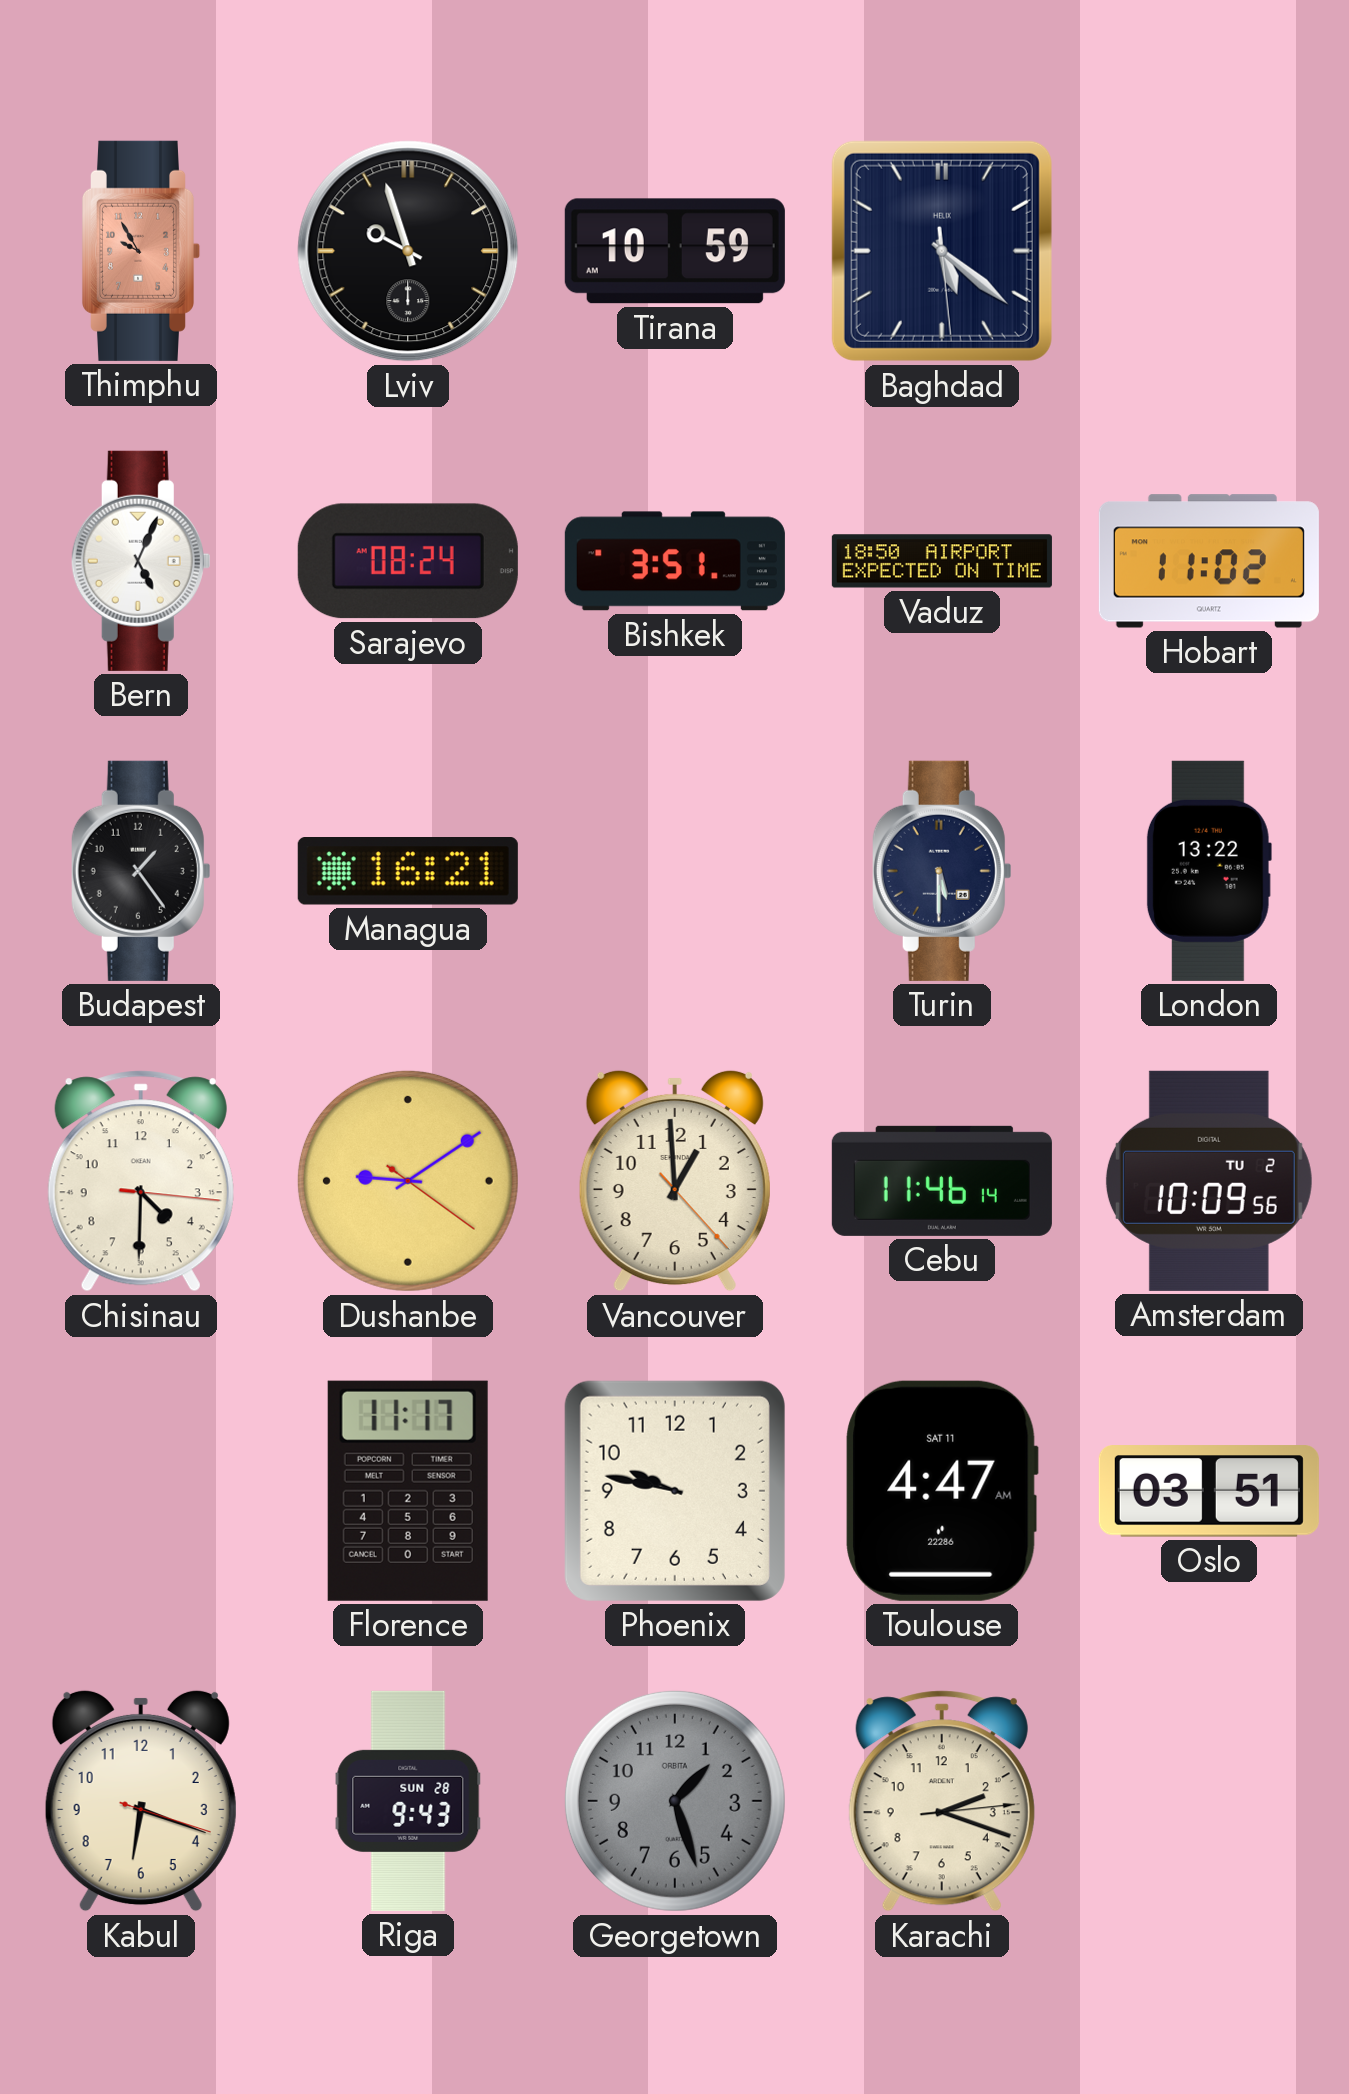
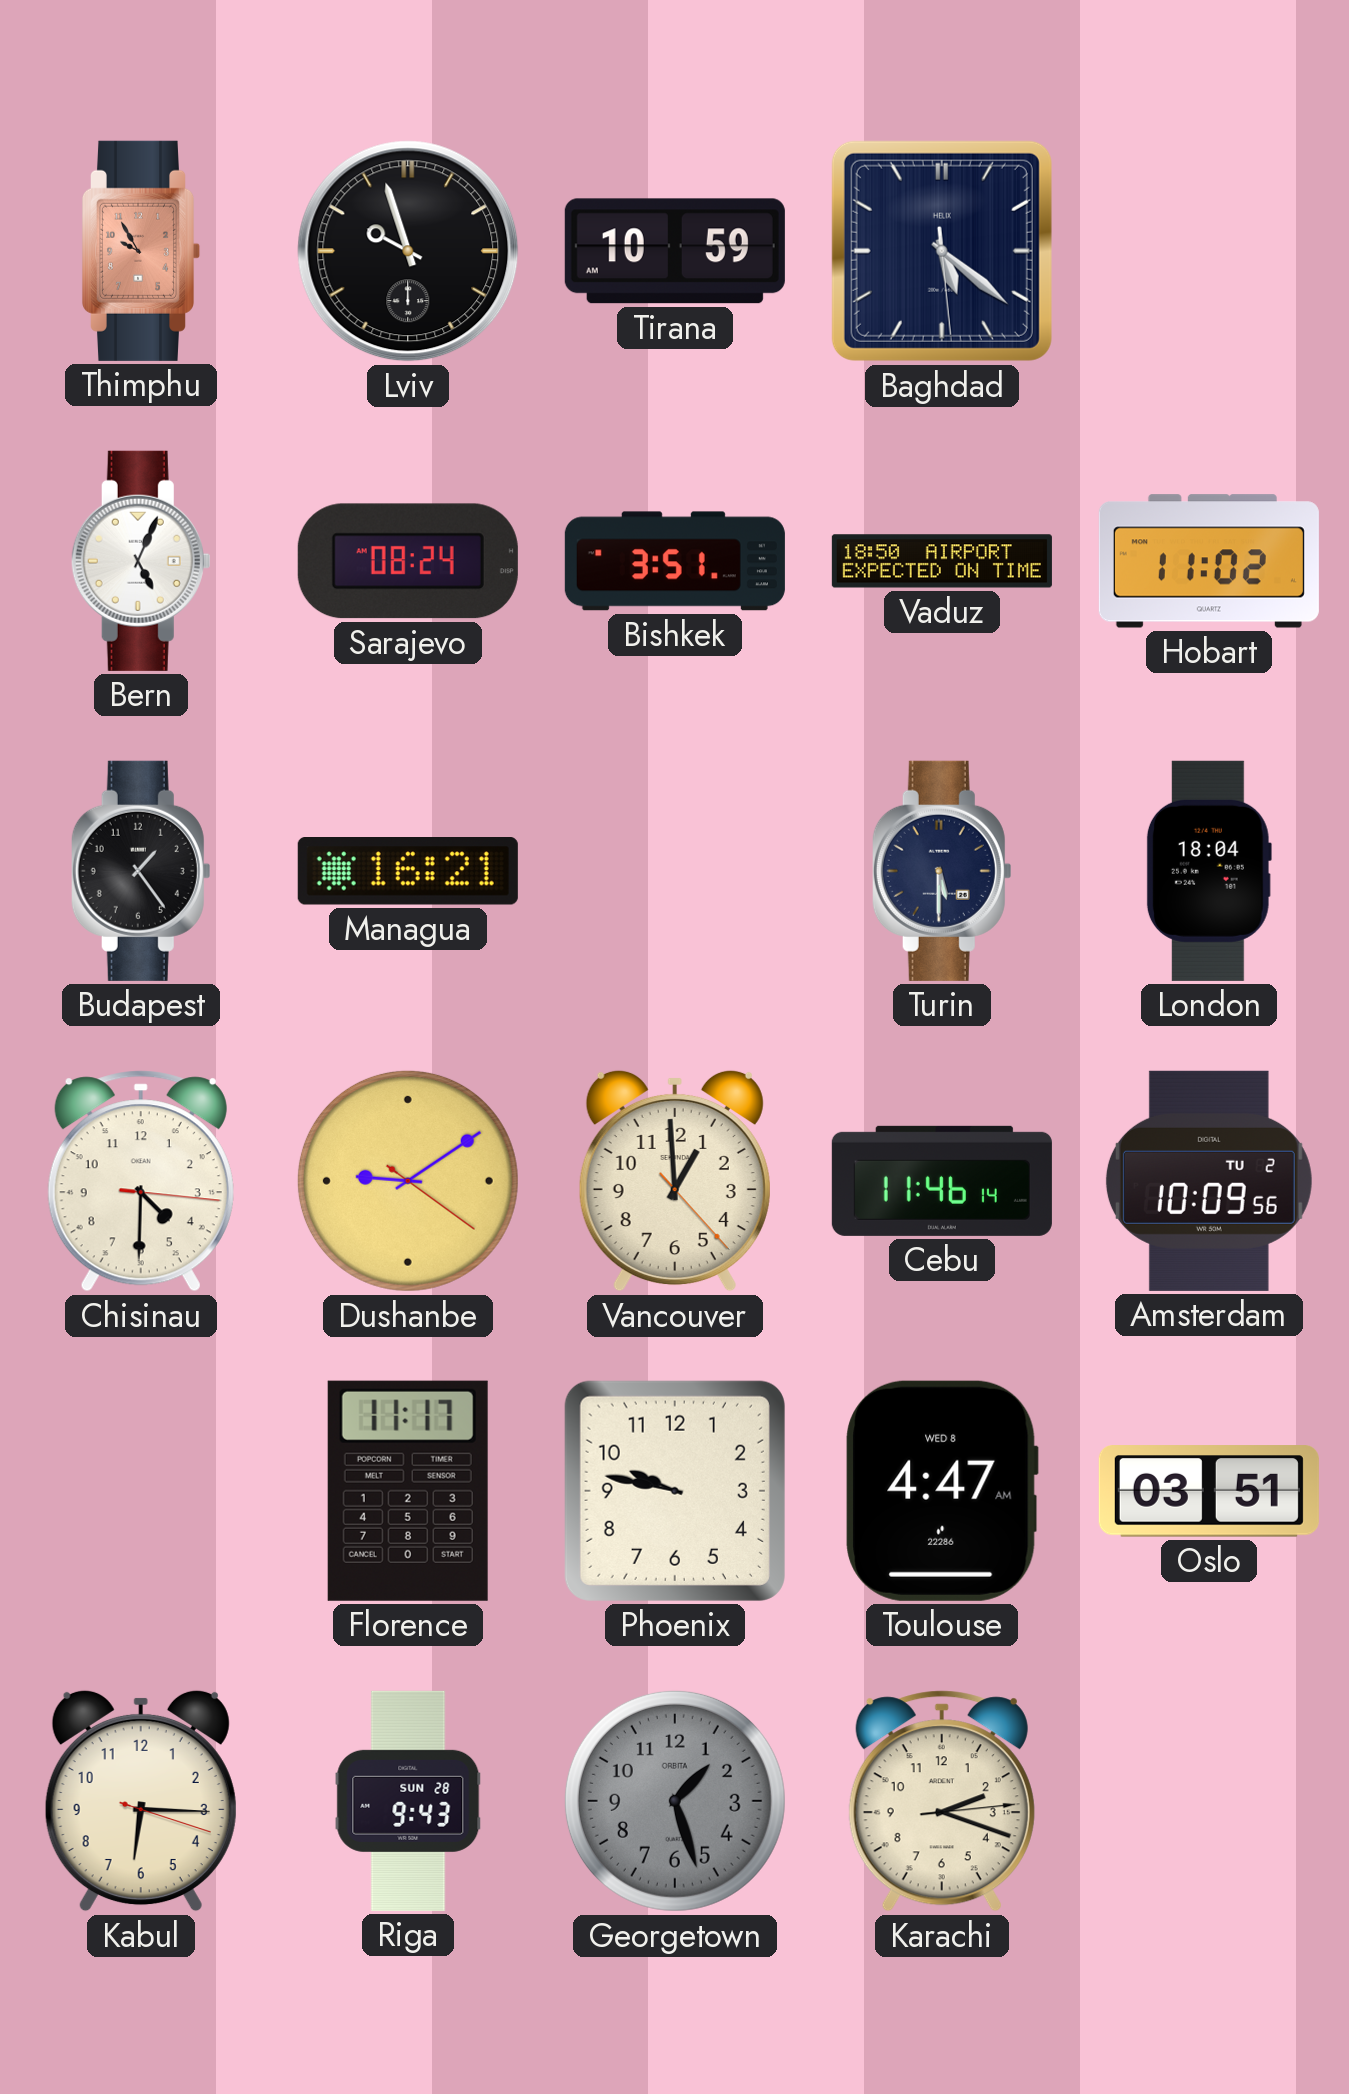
London: 13:22 -> 18:04 (1209, 871)
Toulouse date: SAT 11 -> WED 8 (942, 1491)
Kabul: 6:18 -> 6:15 (141, 1801)
